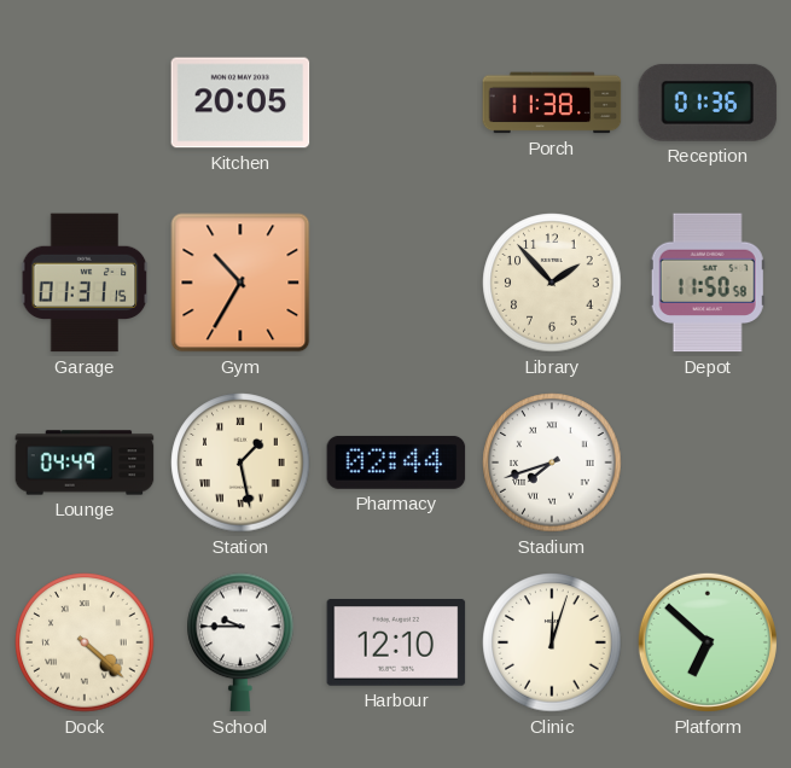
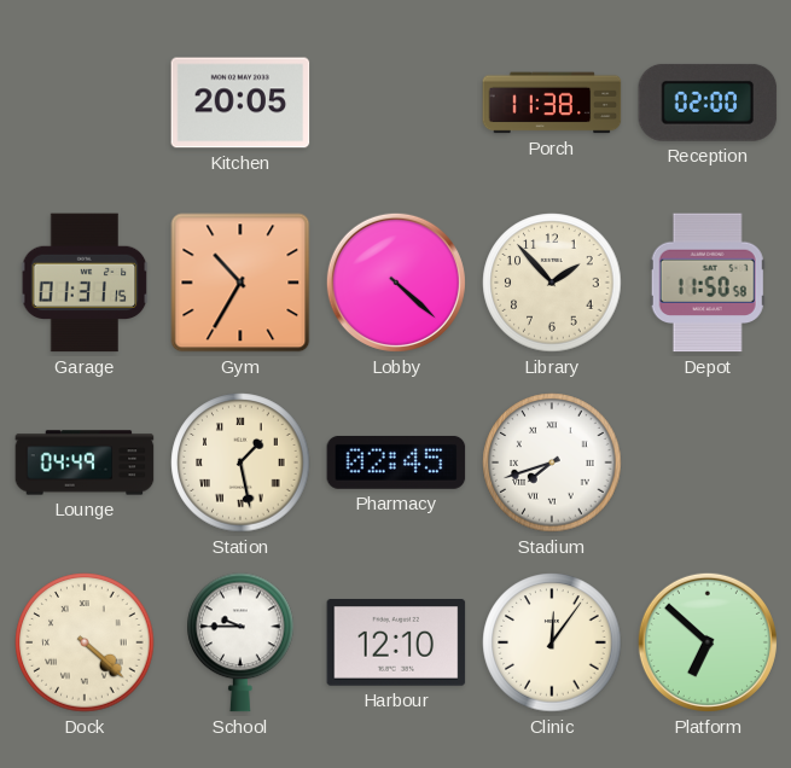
Reception: 01:36 -> 02:00 (708, 103)
Lobby: none -> 4:22 (396, 283)
Pharmacy: 02:44 -> 02:45 (396, 462)
Clinic: 12:03 -> 12:06 (552, 642)
